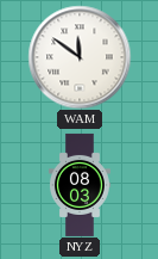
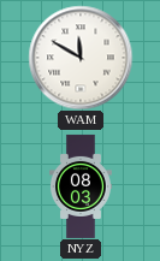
WAM: 11:51 -> 11:50 (81, 58)
